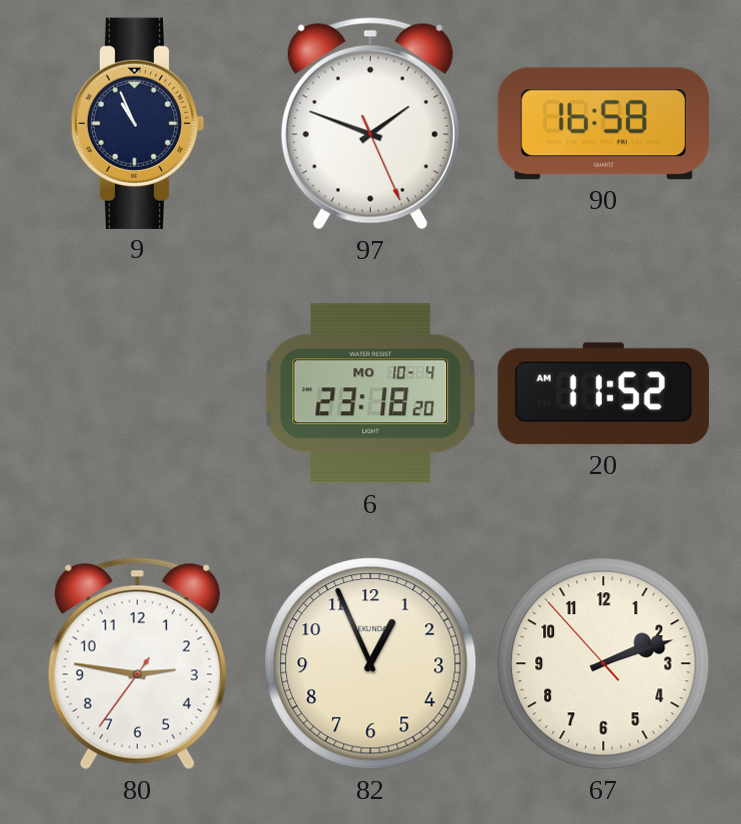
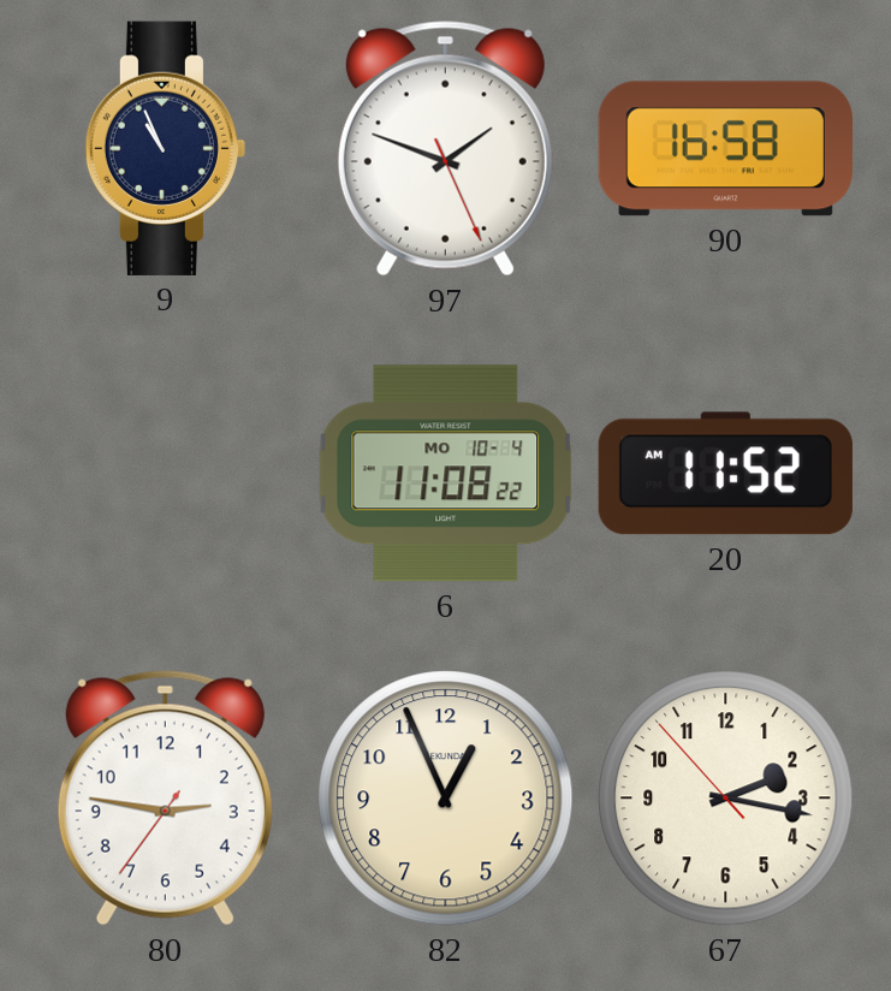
6: 23:18 -> 11:08 (446, 474)
67: 2:11 -> 2:16 (726, 799)
